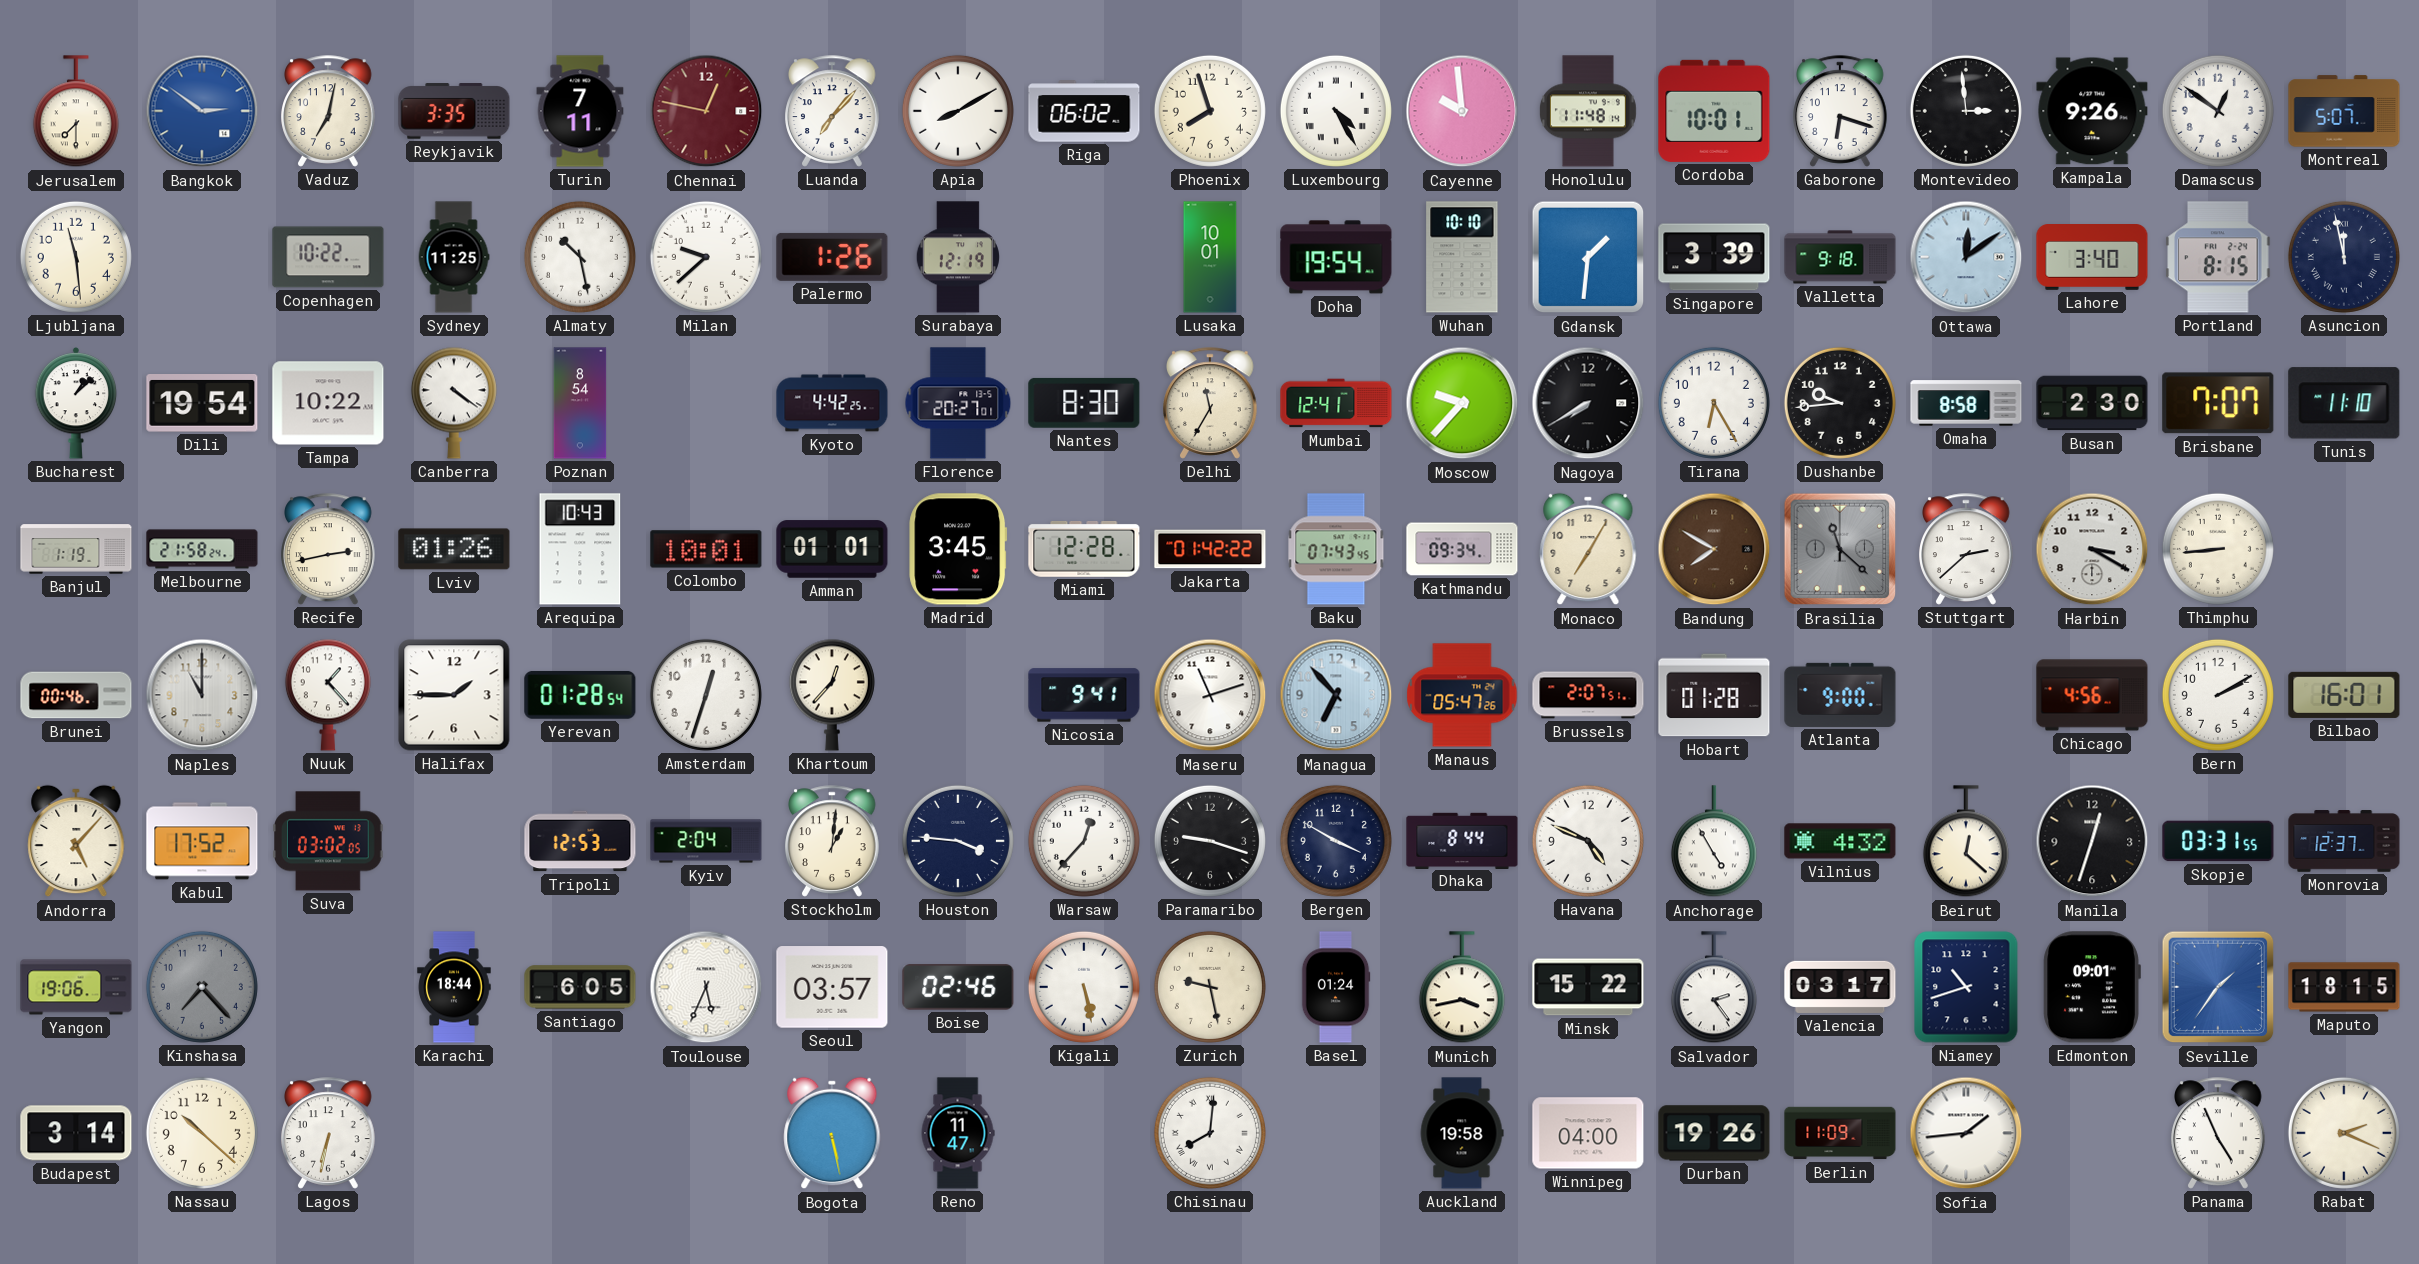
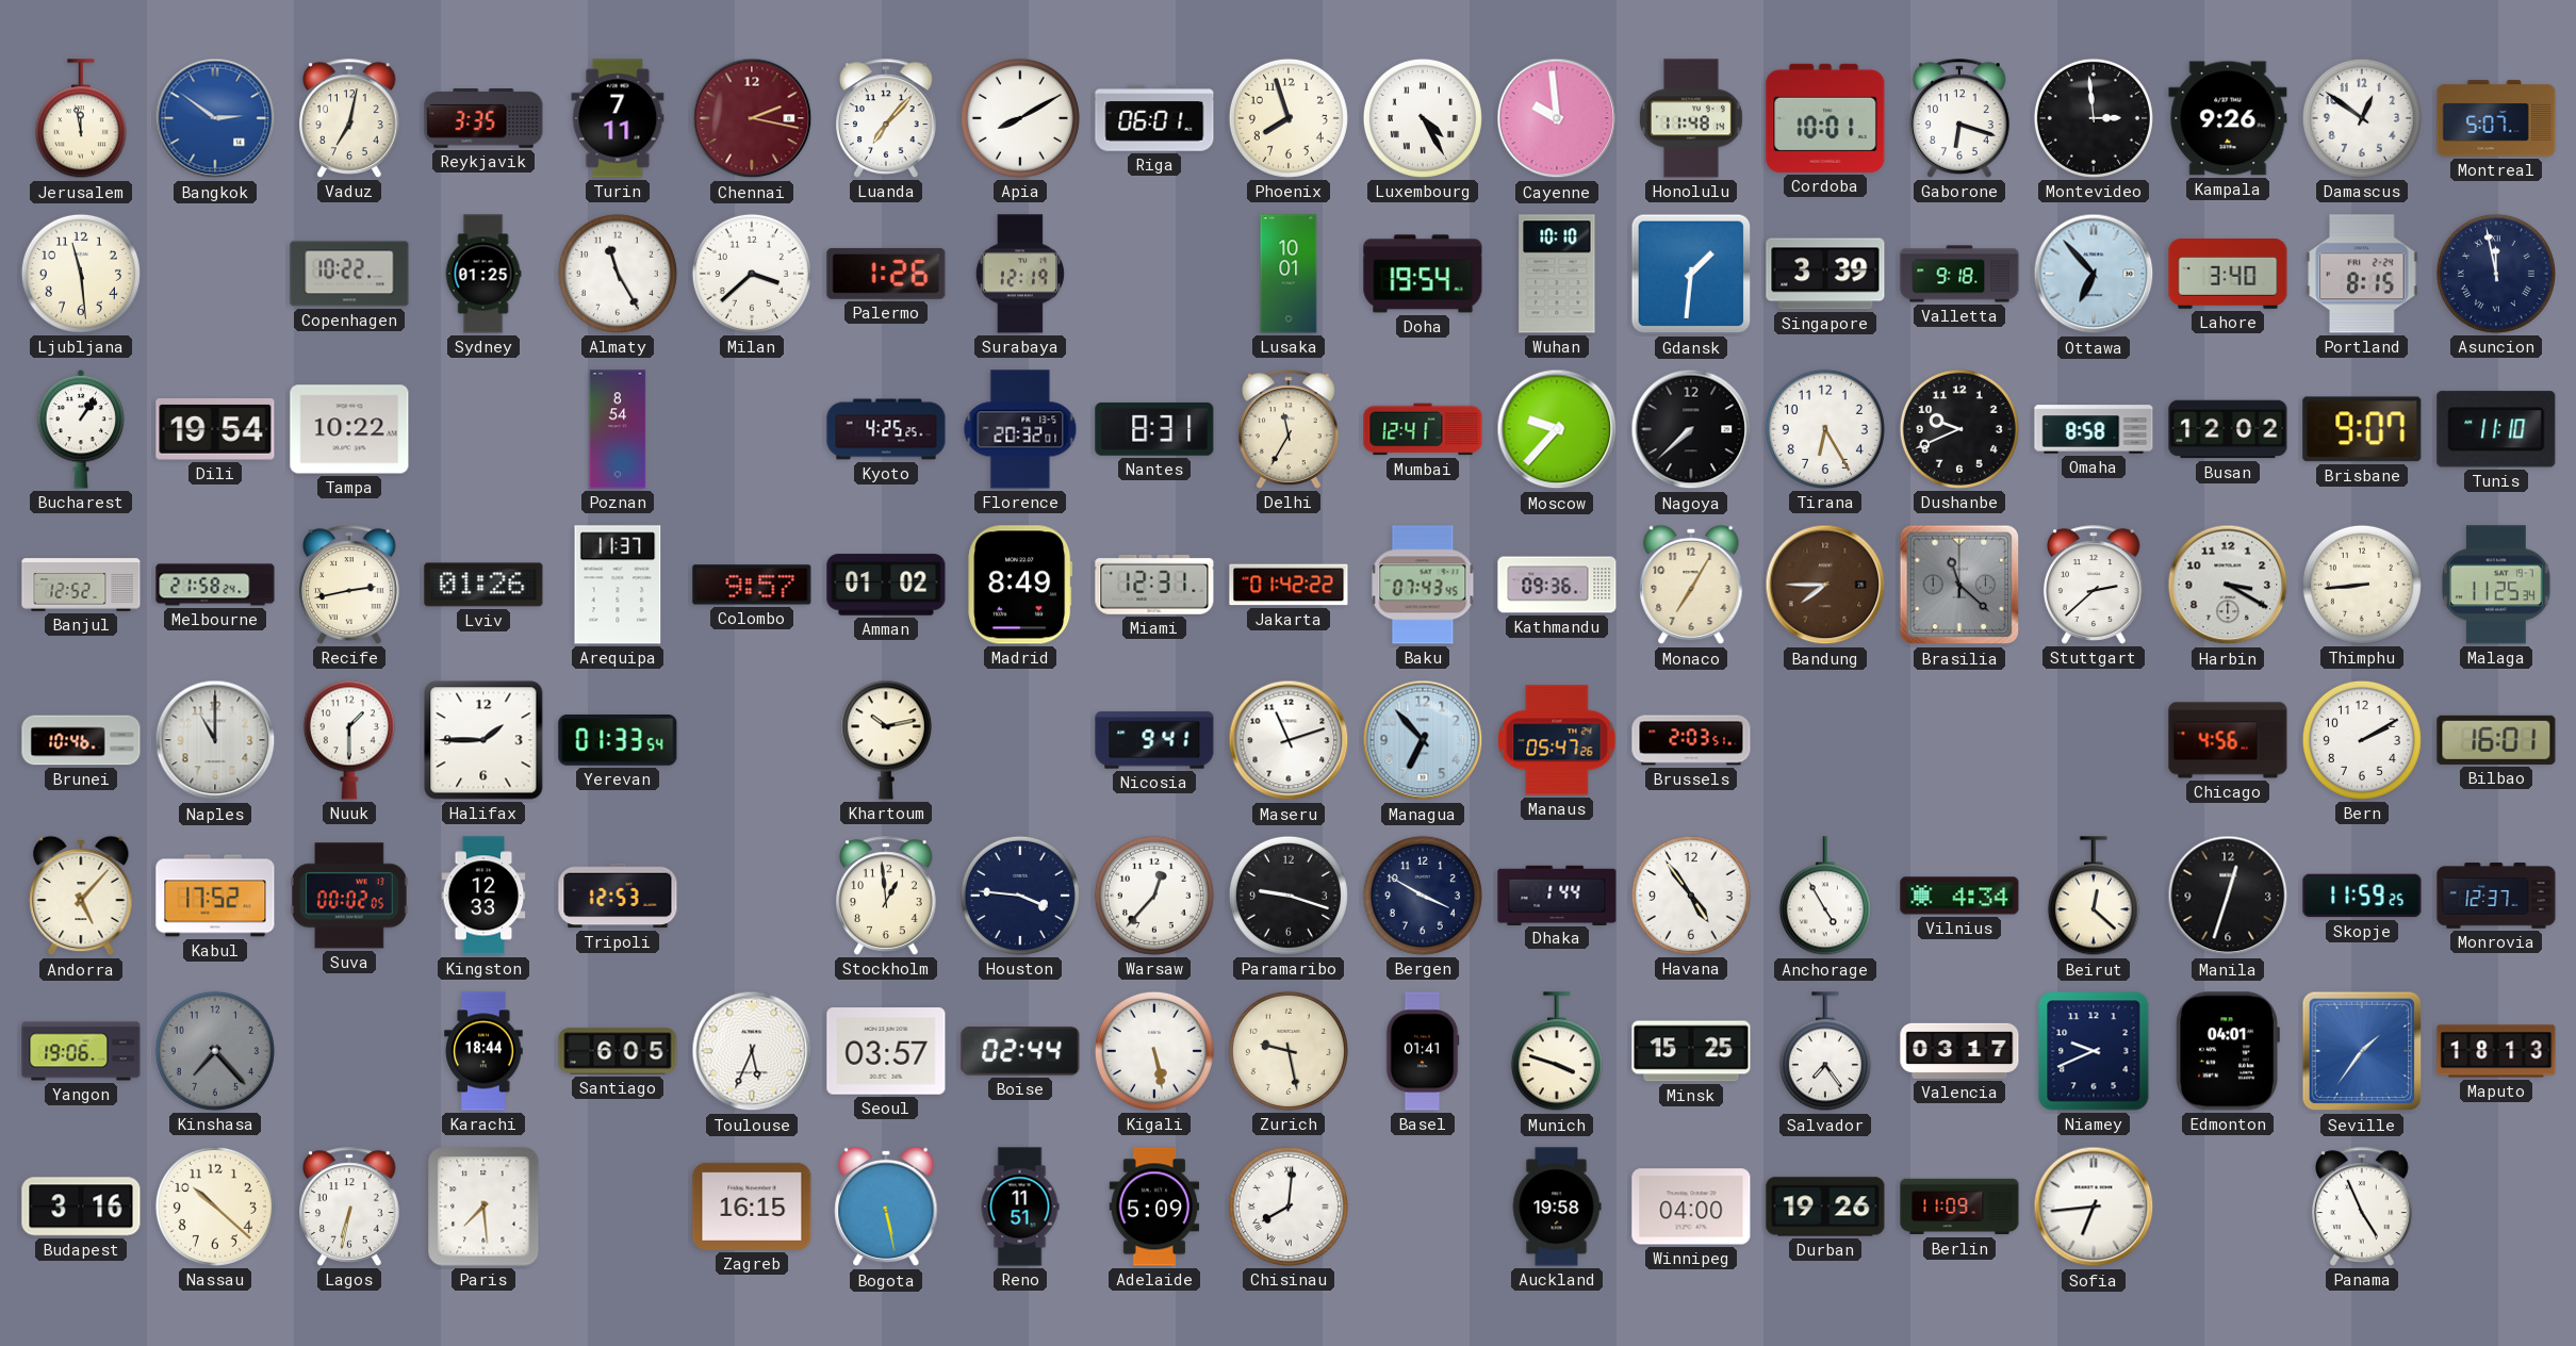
Jerusalem: 7:30 -> 11:58 (81, 119)
Chennai: 12:47 -> 2:17 (752, 118)
Riga: 06:02 -> 06:01 (1154, 118)
Sydney: 11:25 -> 01:25 (483, 274)
Almaty: 10:28 -> 11:25 (618, 274)
Milan: 9:38 -> 3:38 (752, 274)
Ottawa: 12:09 -> 6:53 (2094, 274)
Bucharest: 1:08 -> 1:06 (81, 429)
Canberra: 4:21 -> none (454, 403)
Kyoto: 4:42 -> 4:25 (886, 429)
Florence: 20:27 -> 20:32 (1020, 429)
Nantes: 8:30 -> 8:31 (1154, 429)
Nagoya: 7:40 -> 7:38 (1691, 429)
Dushanbe: 9:44 -> 9:41 (1959, 429)
Busan: 2:30 -> 12:02 (2228, 429)
Brisbane: 7:07 -> 9:07 (2362, 429)
Banjul: 1:19 -> 12:52 (81, 585)
Arequipa: 10:43 -> 11:37 (618, 585)
Colombo: 10:01 -> 9:57 (752, 585)
Amman: 01:01 -> 01:02 (886, 585)
Madrid: 3:45 -> 8:49 (1020, 585)
Miami: 12:28 -> 12:31 (1154, 585)
Kathmandu: 09:34 -> 09:36 (1557, 585)
Bandung: 7:50 -> 7:45 (1825, 585)
Malaga: none -> 11:25 (2496, 585)
Brunei: 00:46 -> 10:46 (81, 740)
Nuuk: 1:23 -> 1:30 (349, 740)
Yerevan: 01:28 -> 01:33 (618, 740)
Amsterdam: 12:33 -> none (706, 695)
Khartoum: 12:37 -> 10:13 (886, 740)
Brussels: 2:07 -> 2:03 (1691, 740)
Hobart: 01:28 -> none (1714, 695)
Atlanta: 9:00 -> none (1840, 695)
Suva: 03:02 -> 00:02 (349, 896)
Kingston: none -> 12:33 (483, 896)
Kyiv: 2:04 -> none (706, 841)
Stockholm: 1:01 -> 12:59 (886, 896)
Dhaka: 8:44 -> 1:44 (1557, 894)
Havana: 4:49 -> 4:54 (1691, 896)
Vilnius: 4:32 -> 4:34 (1959, 896)
Skopje: 03:31 -> 11:59 (2362, 896)
Boise: 02:46 -> 02:44 (1020, 1051)
Basel: 01:24 -> 01:41 (1423, 1051)
Munich: 3:43 -> 3:48 (1557, 1052)
Minsk: 15:22 -> 15:25 (1691, 1051)
Salvador: 2:24 -> 7:24 (1825, 1052)
Niamey: 10:42 -> 9:41 (2094, 1051)
Edmonton: 09:01 -> 04:01 (2228, 1051)
Maputo: 18:15 -> 18:13 (2496, 1051)
Budapest: 3:14 -> 3:16 (81, 1207)
Paris: none -> 7:29 (483, 1207)
Zagreb: none -> 16:15 (752, 1207)
Reno: 11:47 -> 11:51 (1020, 1207)
Adelaide: none -> 5:09 (1154, 1207)
Sofia: 1:44 -> 6:44 (2094, 1207)
Rabat: 2:19 -> none (2344, 1133)
